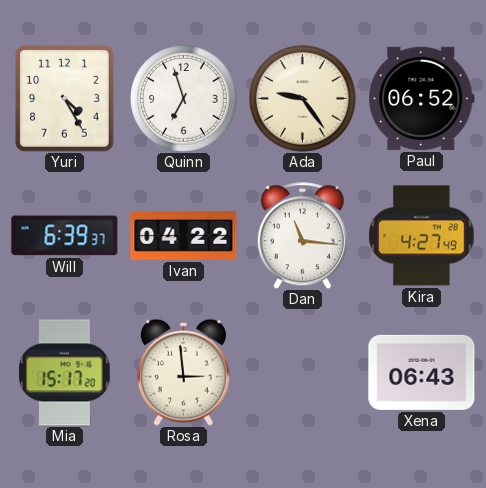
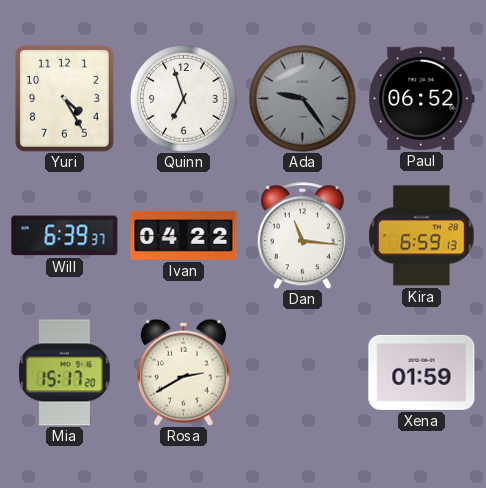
Ada dial: cream -> grey (303, 99)
Kira: 4:27 -> 6:59 (422, 236)
Rosa: 2:59 -> 2:40 (183, 372)
Xena: 06:43 -> 01:59 (422, 372)
